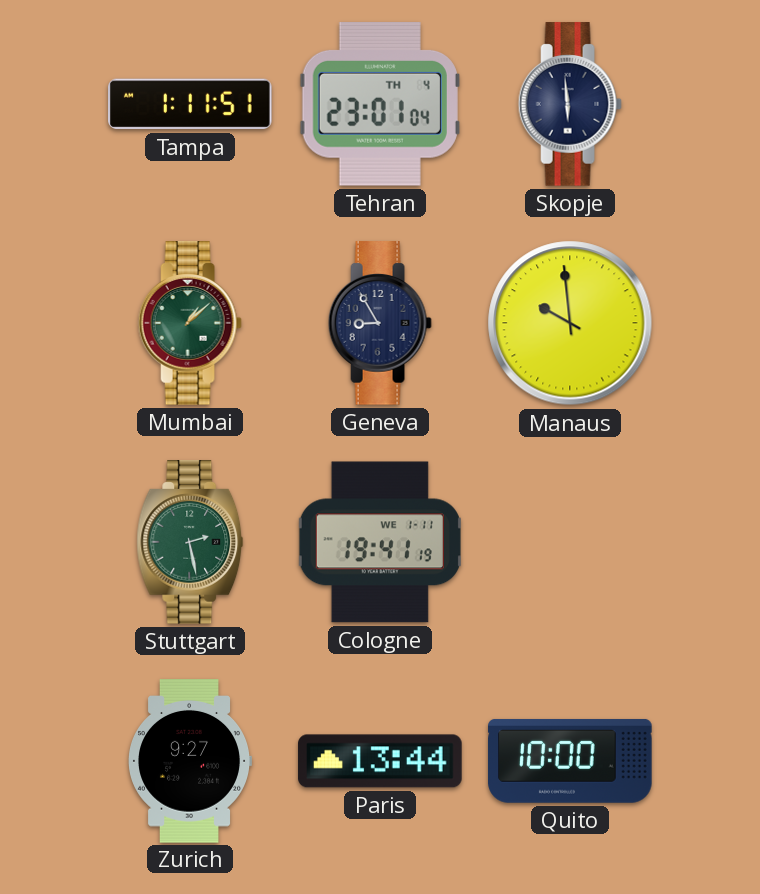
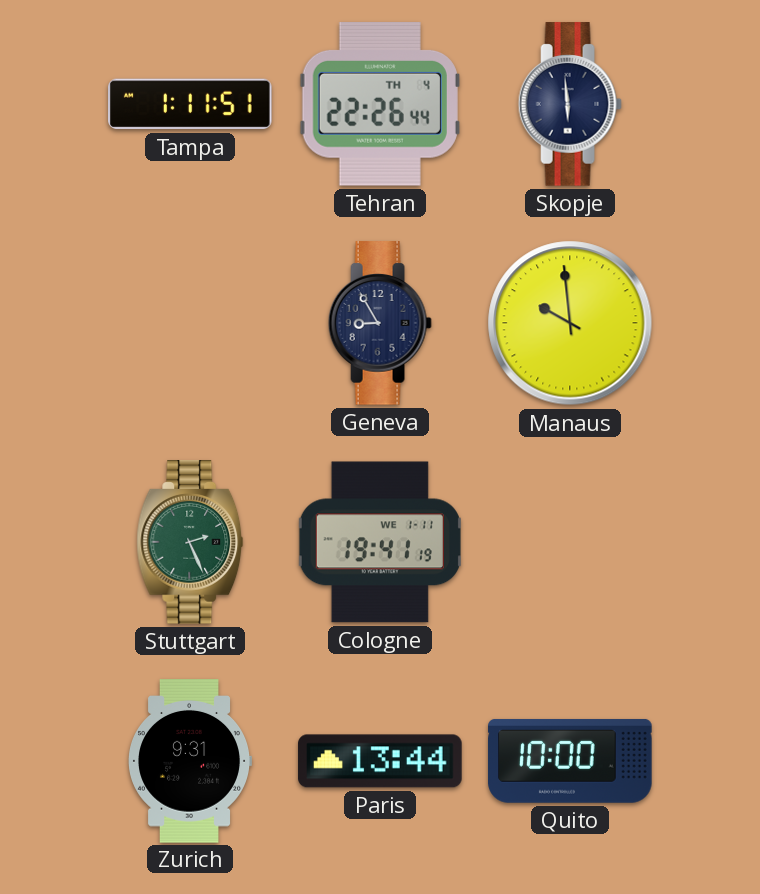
Tehran: 23:01 -> 22:26 (380, 104)
Mumbai: 1:08 -> none (190, 323)
Stuttgart: 2:28 -> 2:26 (190, 542)
Zurich: 9:27 -> 9:31 (190, 761)
